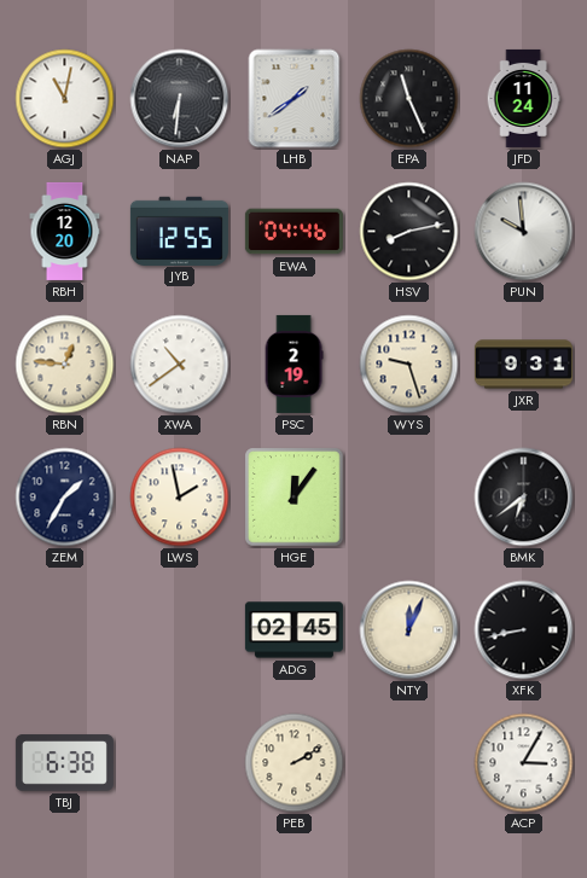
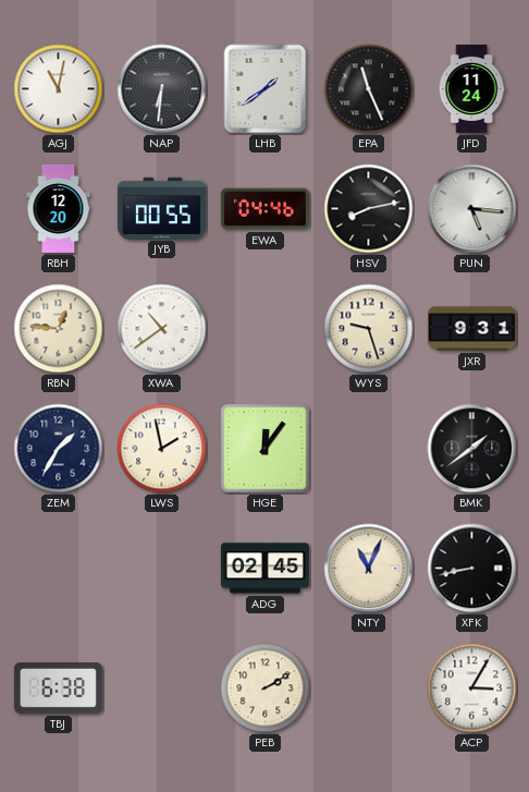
JYB: 12:55 -> 00:55 (161, 208)
PUN: 9:59 -> 5:16 (472, 209)
PSC: 2:19 -> none (293, 364)
BMK: 6:39 -> 1:39 (472, 449)
NTY: 12:04 -> 11:04 (369, 569)
